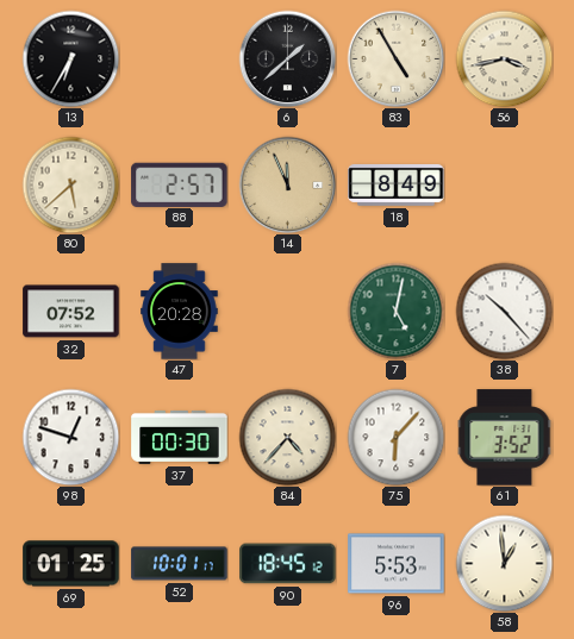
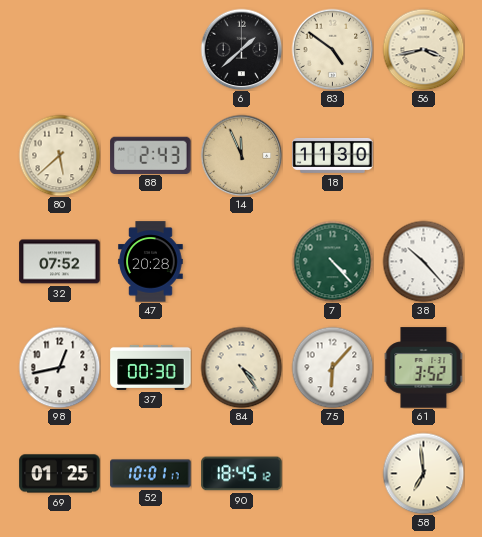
13: 6:35 -> none (70, 58)
83: 4:55 -> 4:51 (332, 49)
88: 2:57 -> 2:43 (151, 155)
18: 8:49 -> 11:30 (333, 156)
7: 5:02 -> 4:23 (332, 261)
98: 12:48 -> 12:43 (59, 367)
84: 4:37 -> 4:24 (241, 367)
96: 5:53 -> none (397, 564)
58: 12:59 -> 6:59 (423, 473)
